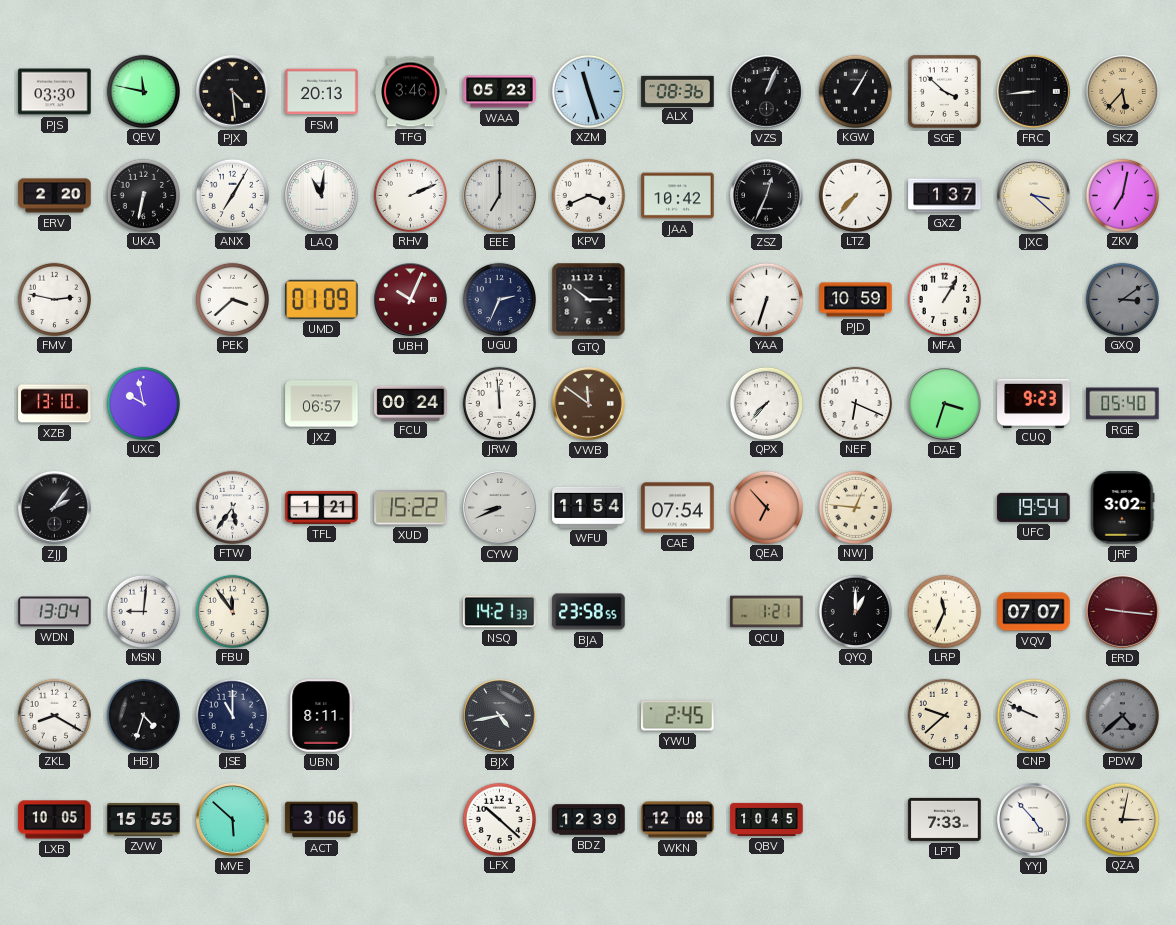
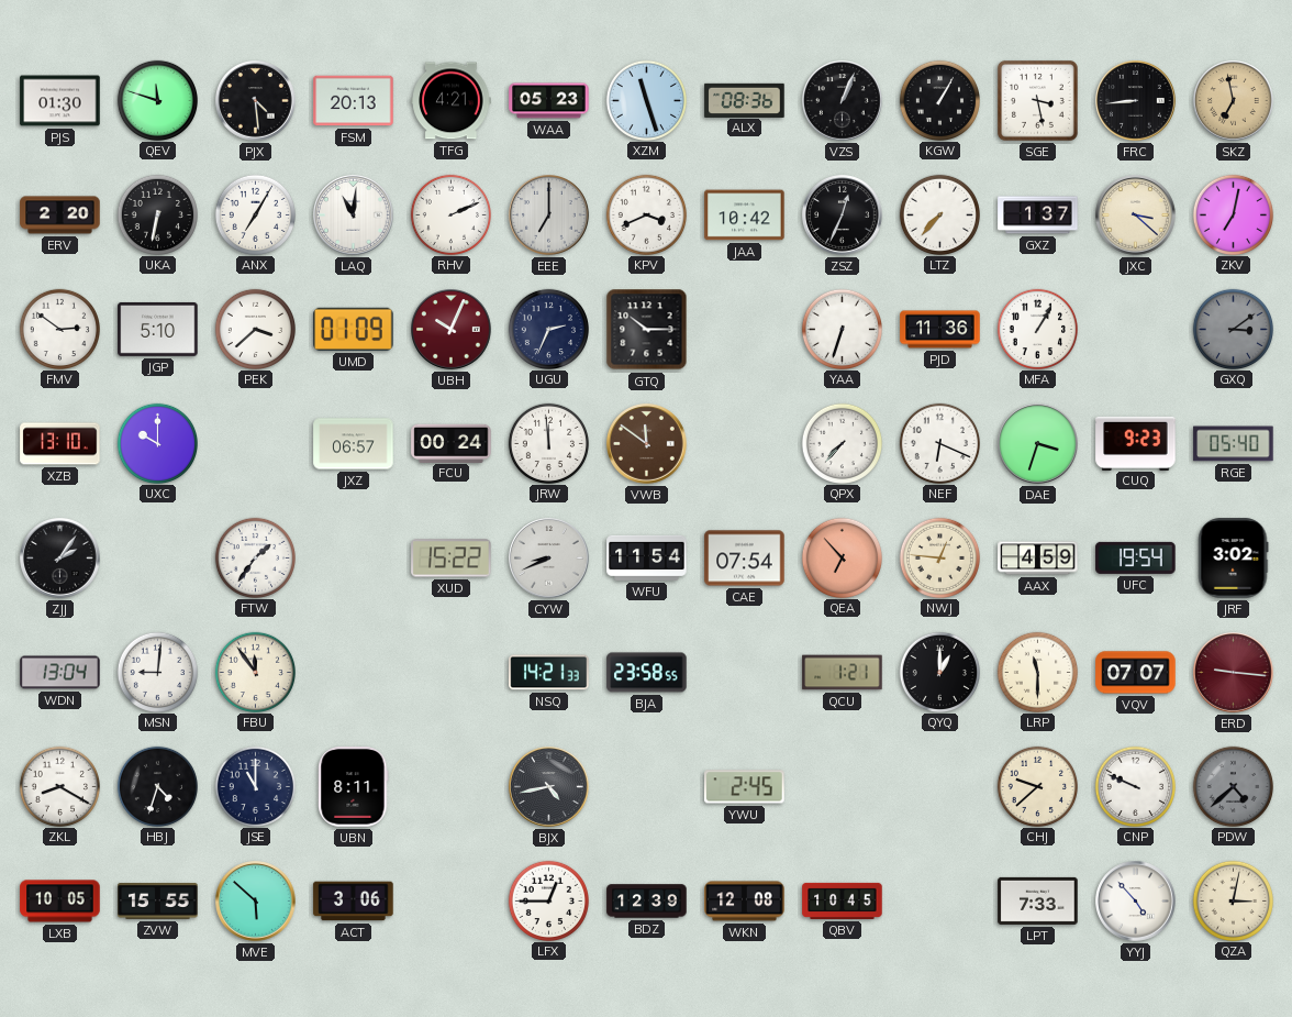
PJS: 03:30 -> 01:30 (60, 101)
QEV: 11:47 -> 11:48 (157, 100)
TFG: 3:46 -> 4:21 (452, 101)
SGE: 3:52 -> 3:28 (1037, 100)
SKZ: 5:37 -> 6:58 (1234, 101)
FMV: 2:47 -> 2:51 (59, 329)
JGP: none -> 5:10 (158, 330)
PJD: 10:59 -> 11:36 (940, 330)
UXC: 9:58 -> 10:00 (157, 443)
FTW: 5:36 -> 1:36 (255, 557)
TFL: 1:21 -> none (322, 507)
AAX: none -> 4:59 (1038, 559)
LRP: 11:34 -> 11:30 (1037, 672)
LFX: 10:22 -> 12:45 (548, 900)
